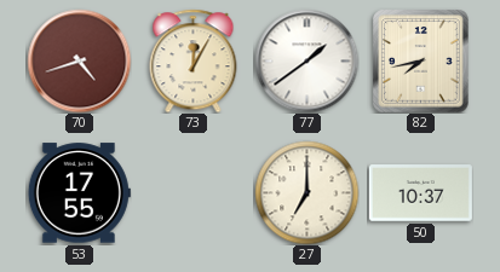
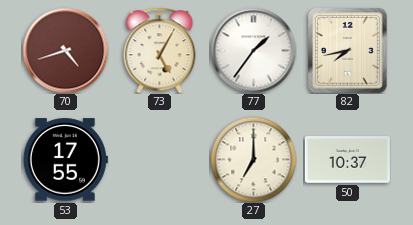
73: 12:05 -> 5:05 (160, 50)
77: 1:39 -> 1:36 (253, 50)
